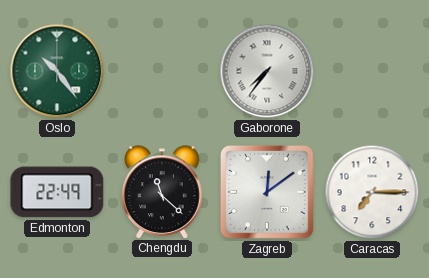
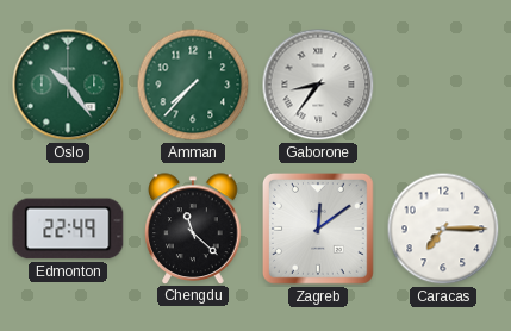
Amman: none -> 7:37 (193, 85)
Gaborone: 7:36 -> 8:36 (318, 85)
